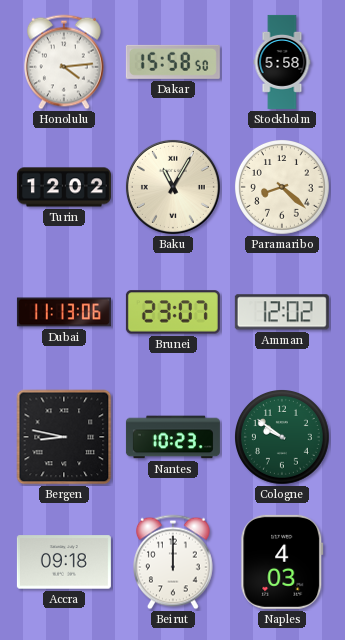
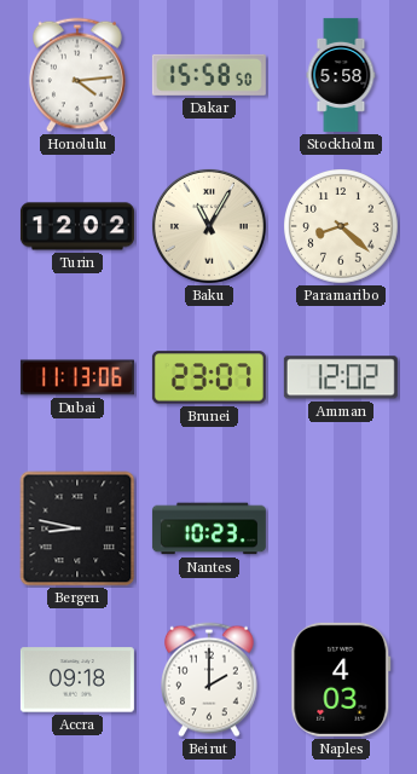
Cologne: 9:51 -> none (283, 438)
Beirut: 12:00 -> 2:00 (210, 680)
